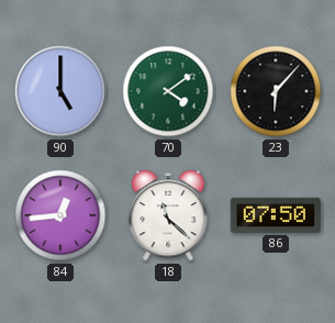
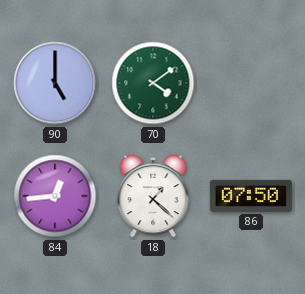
23: 6:07 -> none (276, 91)
18: 11:22 -> 1:22 (153, 196)
